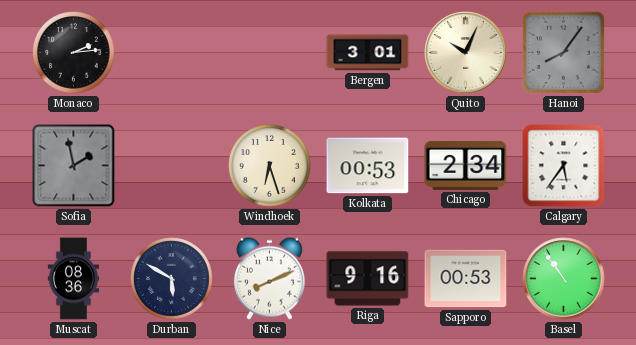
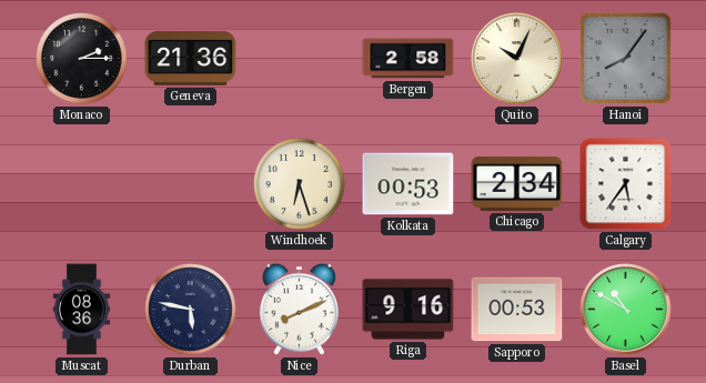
Monaco: 2:14 -> 2:15 (82, 59)
Geneva: none -> 21:36 (191, 58)
Bergen: 3:01 -> 2:58 (409, 59)
Sofia: 1:58 -> none (74, 166)
Durban: 5:50 -> 5:47 (191, 310)
Basel: 10:54 -> 10:50 (626, 310)
